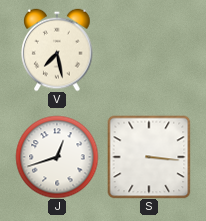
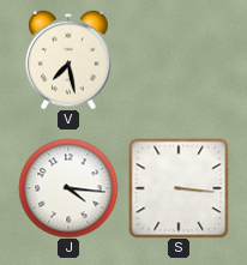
J: 12:42 -> 4:16 (68, 188)
